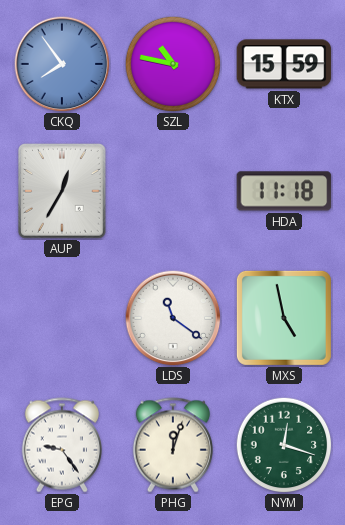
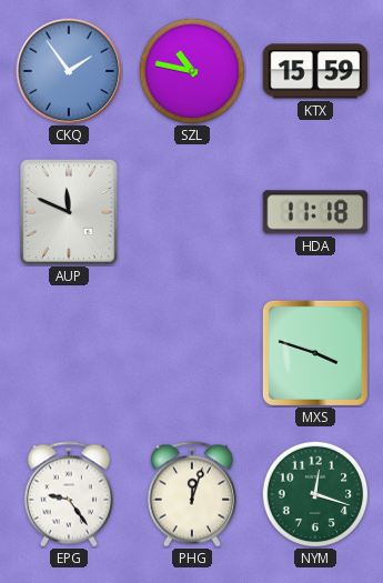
CKQ: 7:54 -> 1:54 (69, 71)
AUP: 12:35 -> 11:49 (70, 212)
LDS: 11:21 -> none (173, 318)
MXS: 4:58 -> 3:48 (315, 353)
